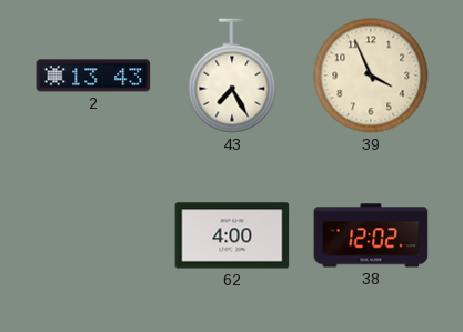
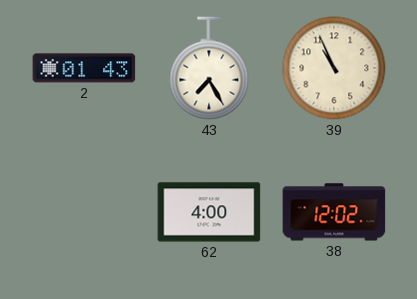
2: 13:43 -> 01:43 (84, 68)
39: 3:56 -> 10:56 (334, 68)
